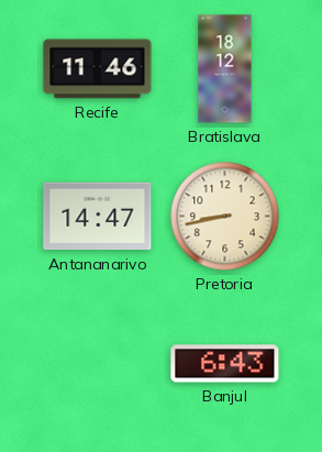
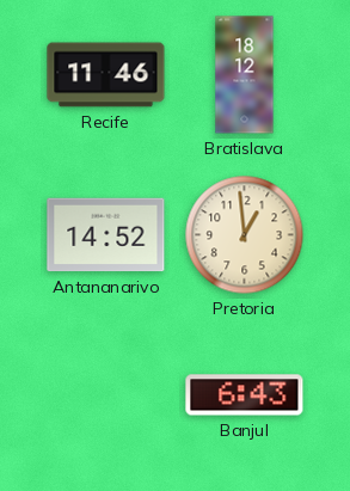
Antananarivo: 14:47 -> 14:52 (106, 235)
Pretoria: 8:43 -> 12:59 (245, 235)
